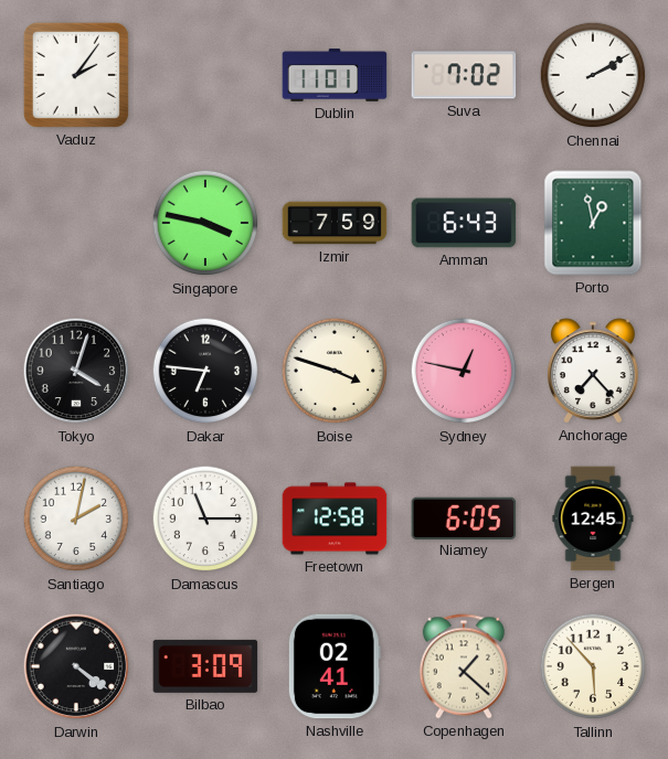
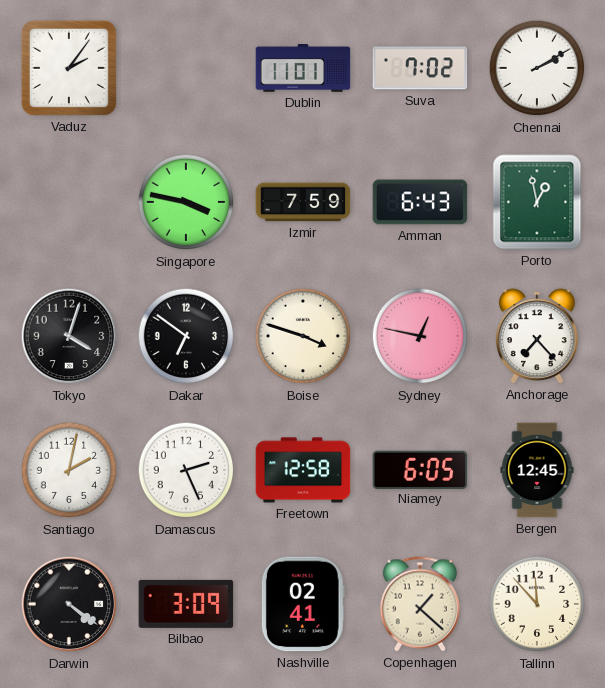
Dakar: 6:46 -> 6:51 (186, 336)
Damascus: 11:15 -> 2:26 (186, 470)
Tallinn: 5:53 -> 11:53 (537, 604)
